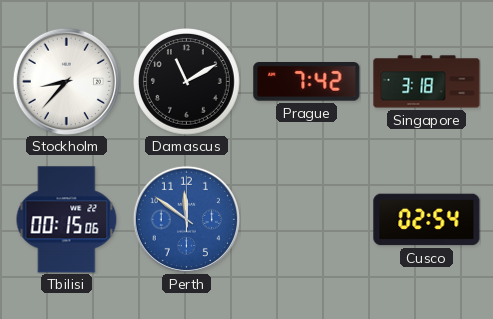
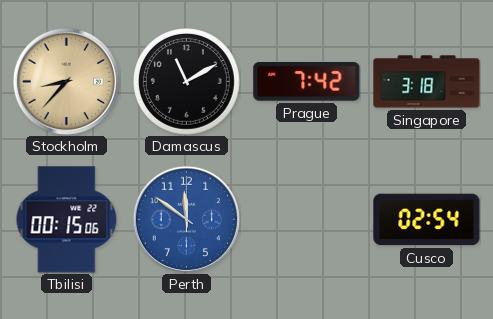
Stockholm dial: white -> champagne (66, 81)
